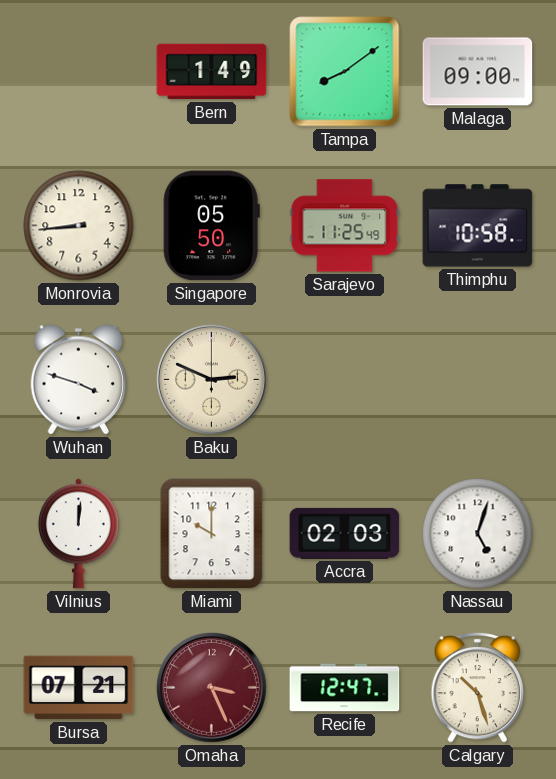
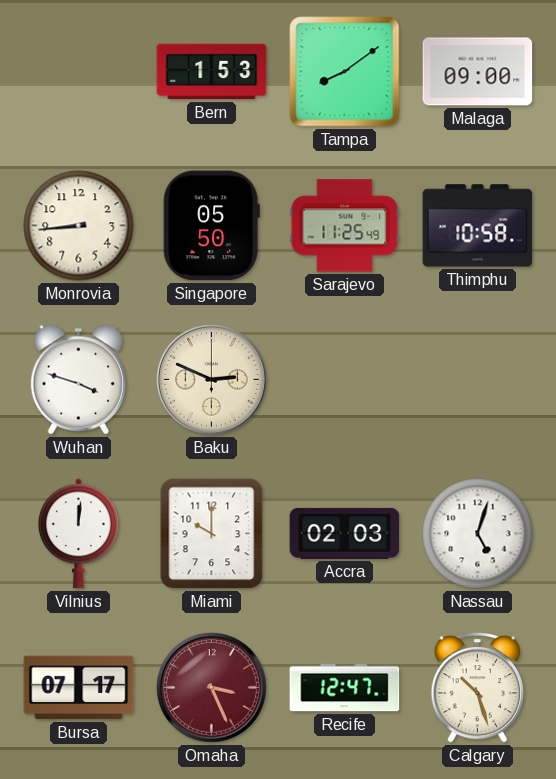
Bern: 1:49 -> 1:53 (212, 72)
Bursa: 07:21 -> 07:17 (79, 688)
